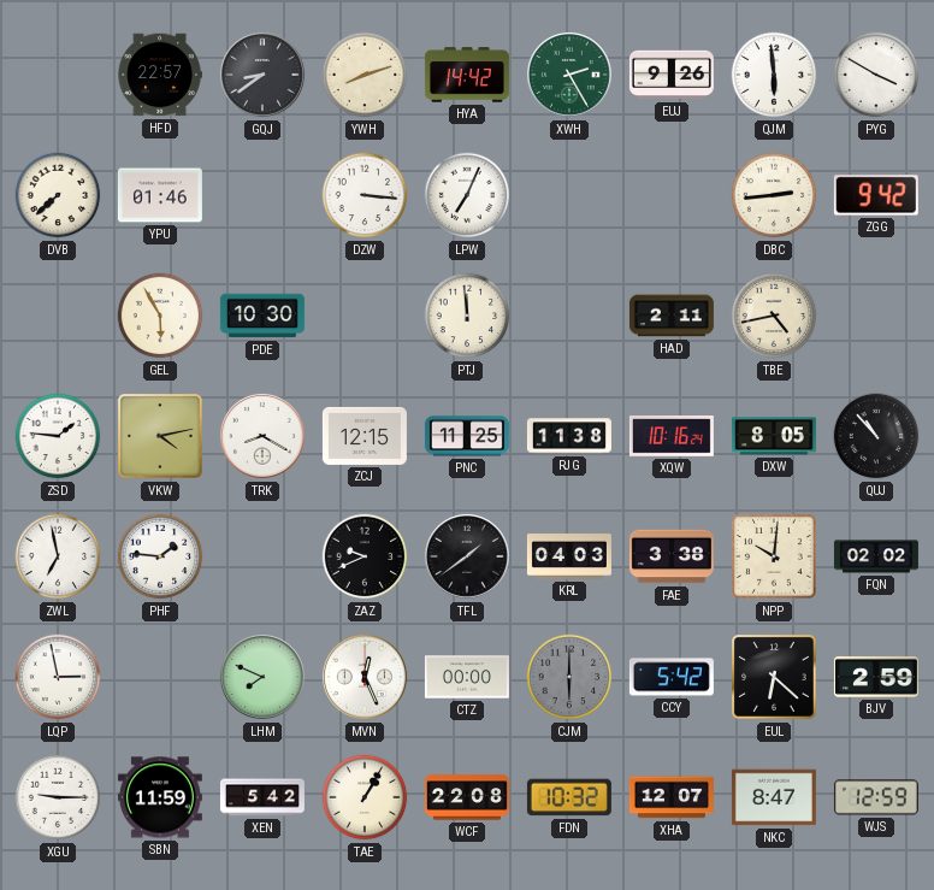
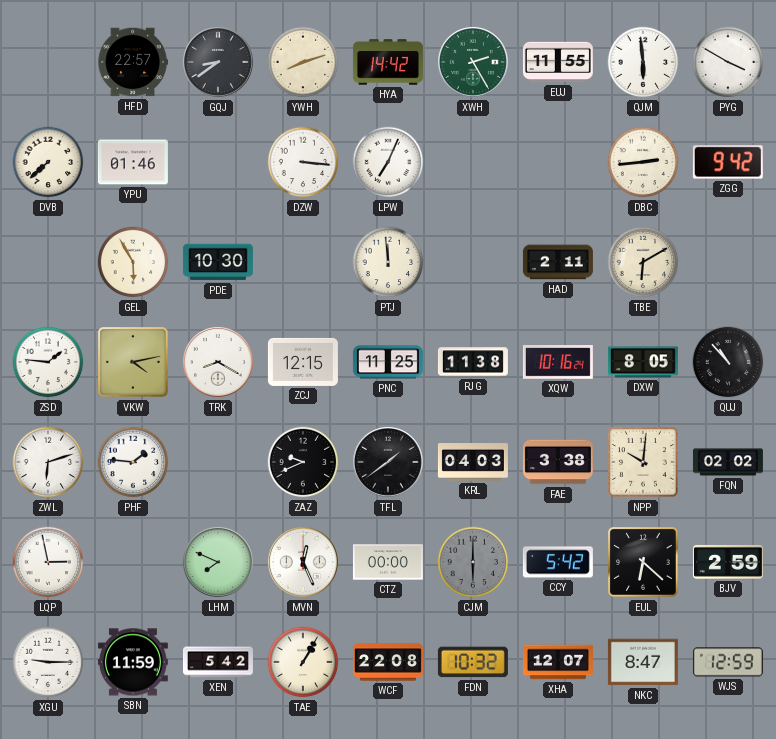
EUJ: 9:26 -> 11:55 (558, 62)
TBE: 4:43 -> 6:10 (643, 262)
ZWL: 6:58 -> 6:12 (48, 462)
